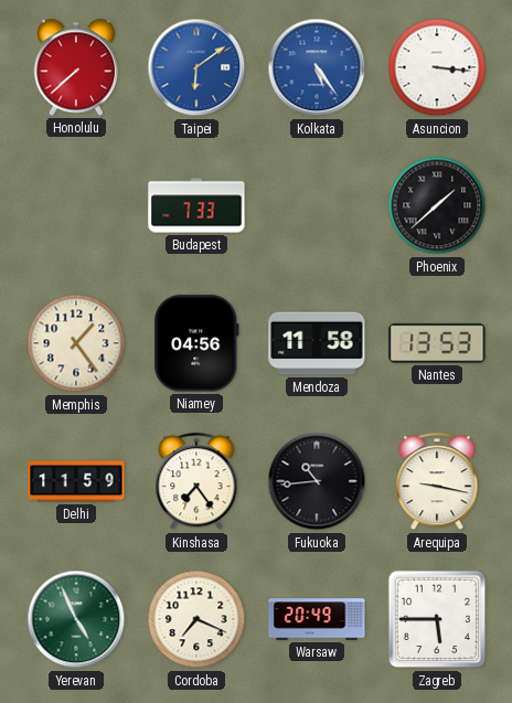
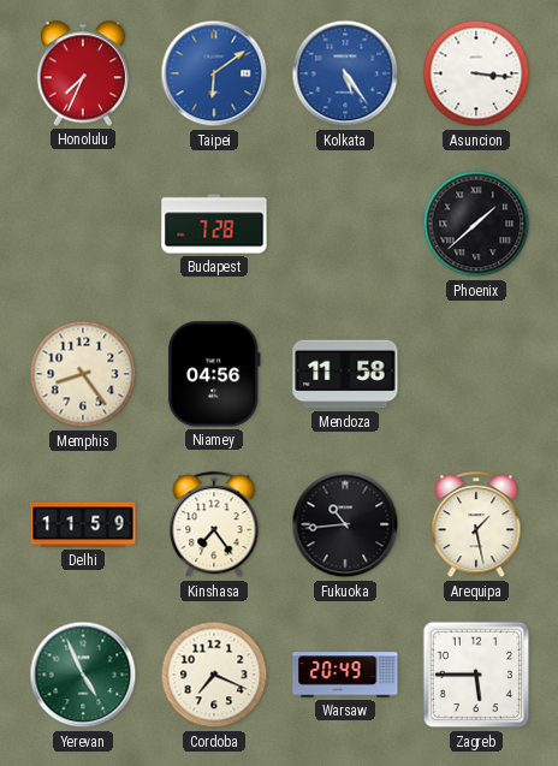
Honolulu: 7:38 -> 7:34 (82, 73)
Budapest: 7:33 -> 7:28 (214, 224)
Memphis: 1:24 -> 8:24 (83, 374)
Nantes: 13:53 -> none (437, 343)
Arequipa: 9:17 -> 1:28 (476, 525)
